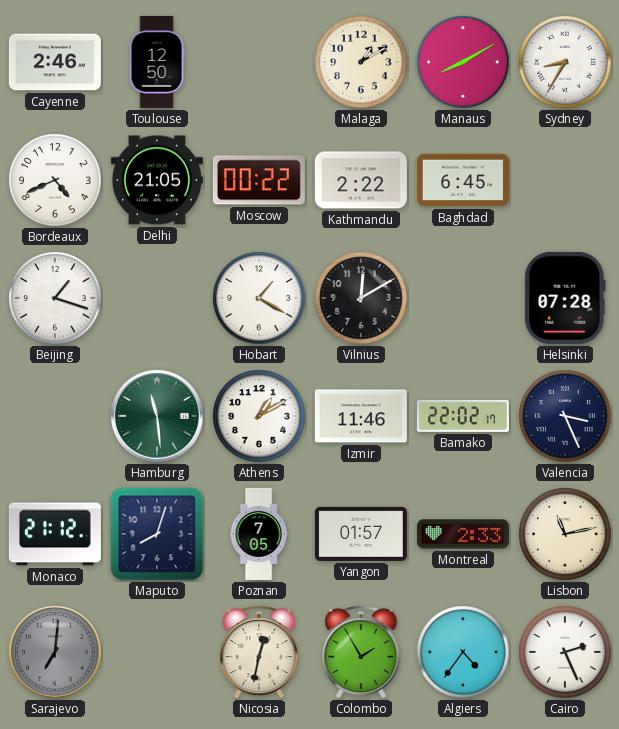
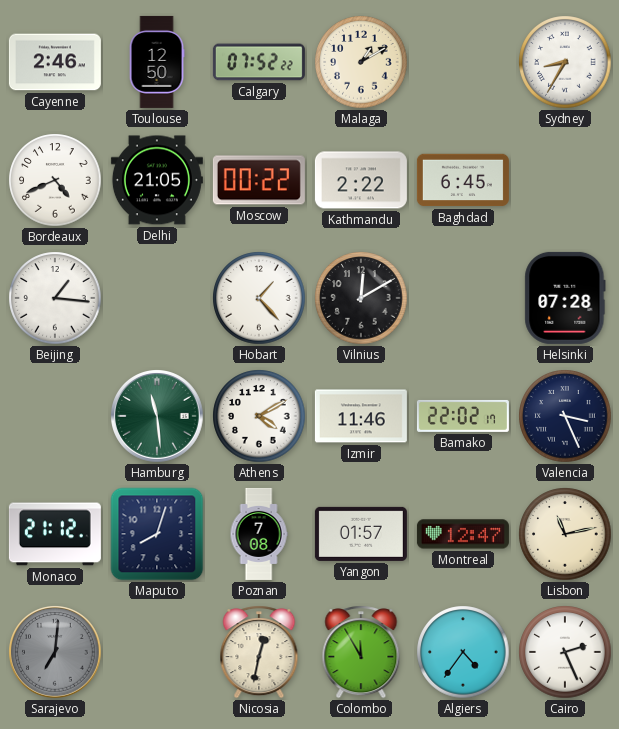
Calgary: none -> 07:52 (259, 62)
Manaus: 8:10 -> none (463, 62)
Beijing: 1:18 -> 1:16 (55, 298)
Hobart: 1:20 -> 1:23 (259, 298)
Athens: 1:10 -> 4:10 (259, 416)
Poznan: 7:05 -> 7:08 (259, 534)
Montreal: 2:33 -> 12:47 (463, 534)
Colombo: 1:55 -> 11:55 (361, 652)
